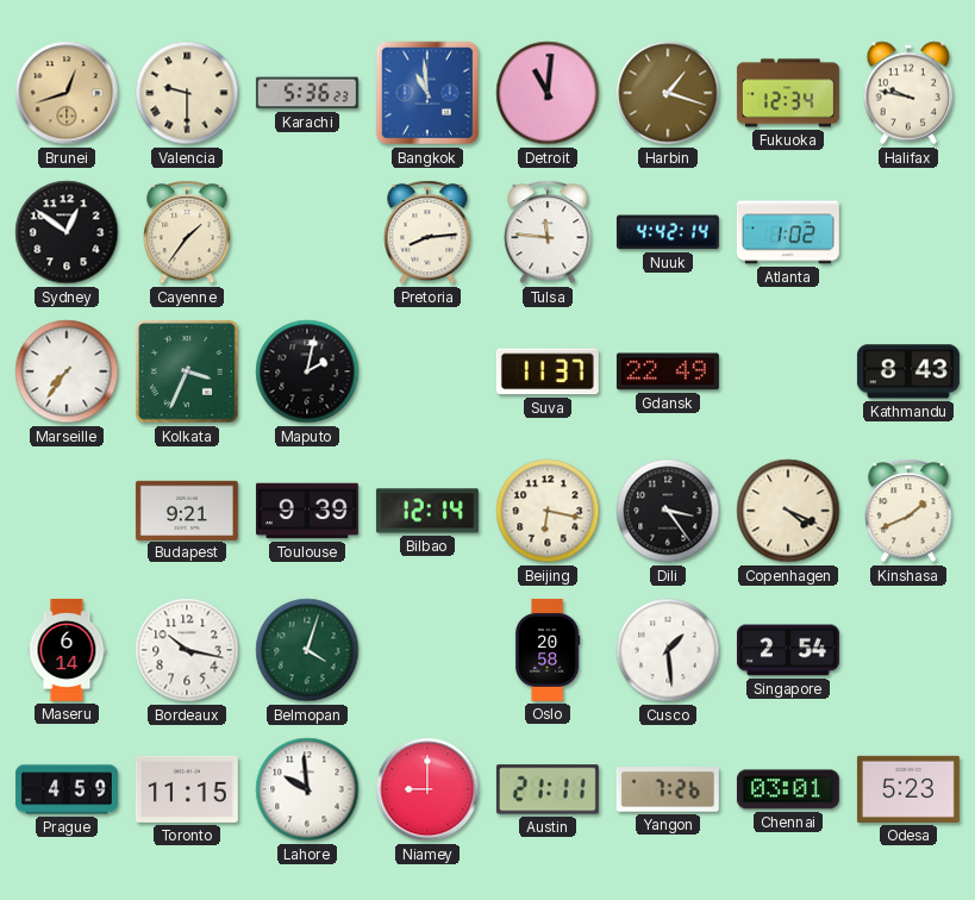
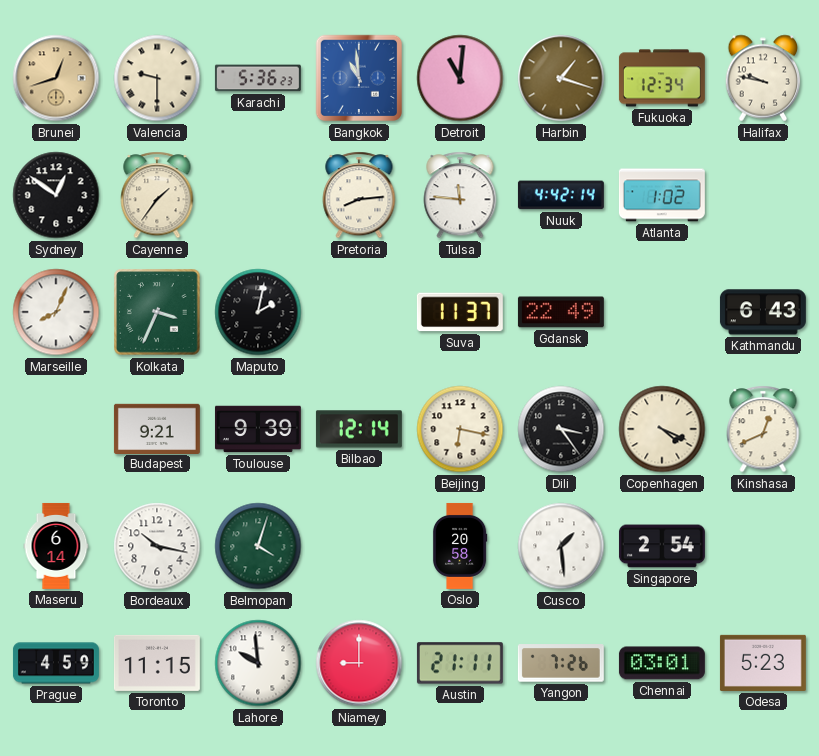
Marseille: 7:36 -> 8:04 (56, 312)
Kathmandu: 8:43 -> 6:43 (763, 312)
Kinshasa: 1:41 -> 12:41 (763, 429)
